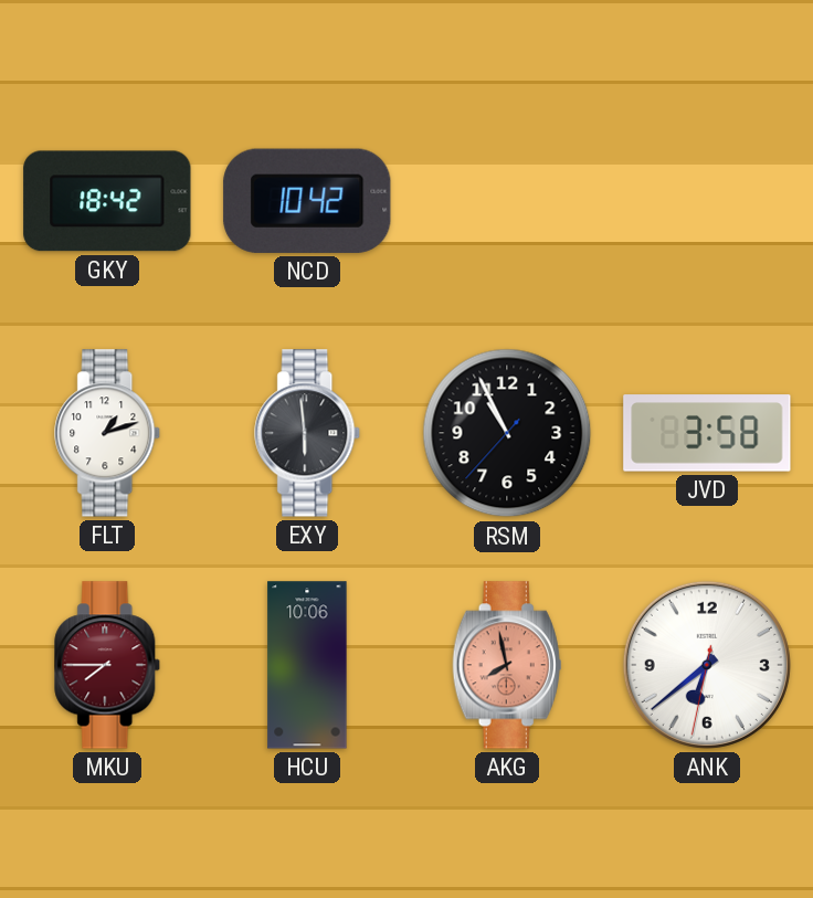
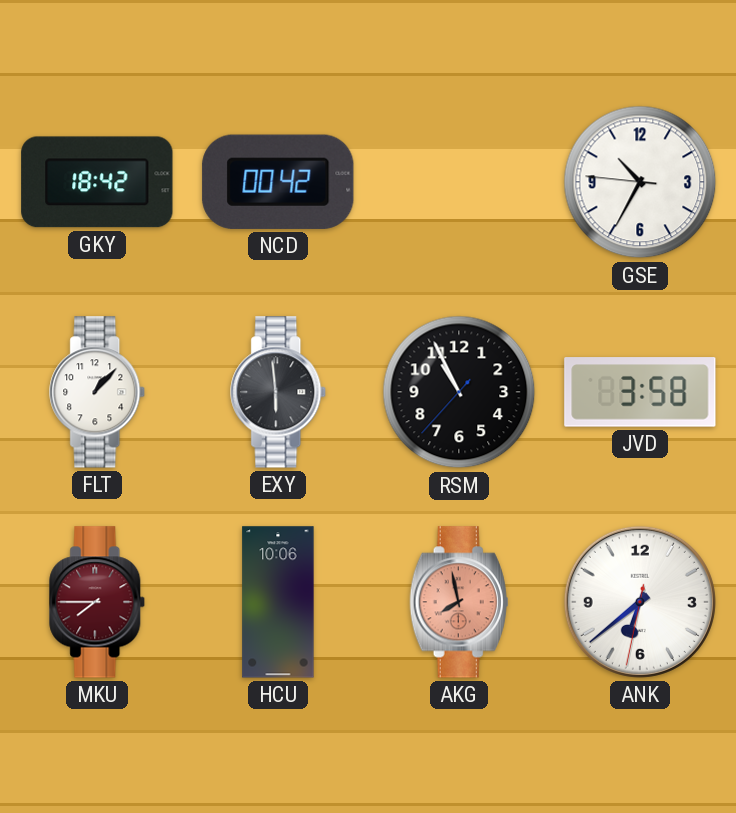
NCD: 10:42 -> 00:42 (278, 182)
GSE: none -> 10:34 (640, 182)
FLT: 1:12 -> 1:07 (98, 392)
